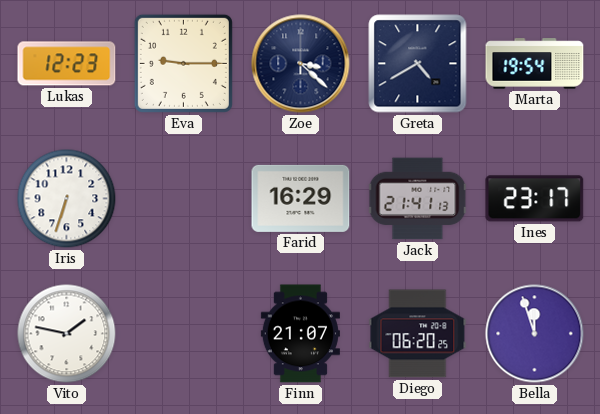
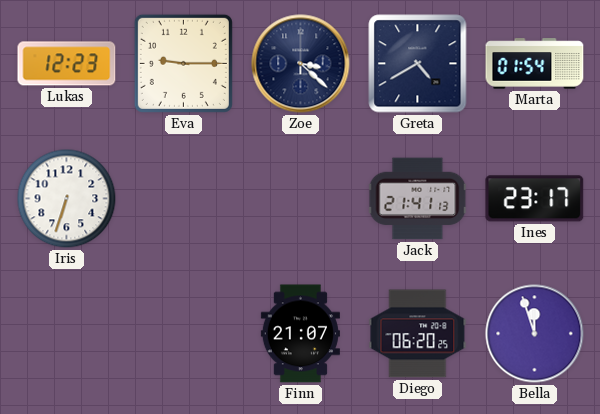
Marta: 19:54 -> 01:54 (535, 64)
Farid: 16:29 -> none (301, 198)
Vito: 1:47 -> none (67, 334)
